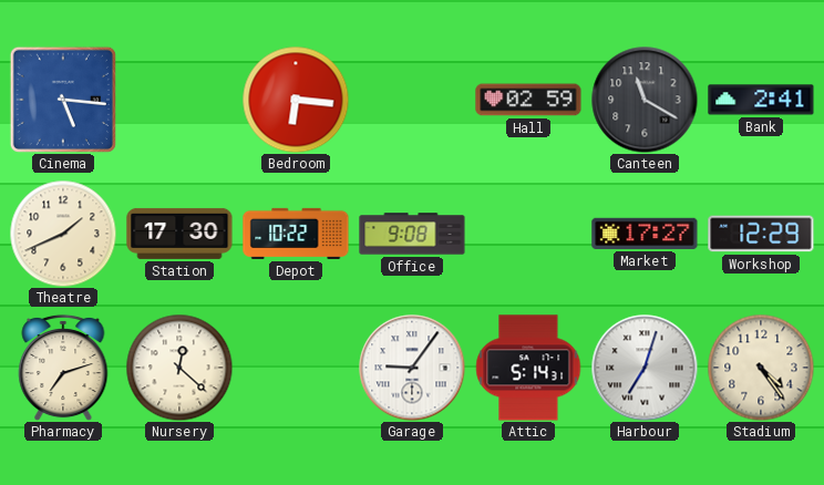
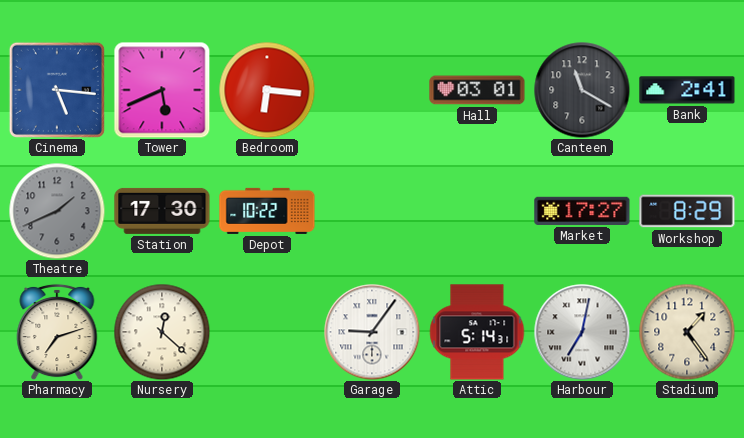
Tower: none -> 5:41 (162, 90)
Hall: 02:59 -> 03:01 (477, 90)
Theatre dial: cream -> grey (57, 211)
Office: 9:08 -> none (412, 234)
Workshop: 12:29 -> 8:29 (687, 211)
Harbour: 7:03 -> 7:02 (582, 332)
Stadium: 4:24 -> 1:24 (687, 332)
